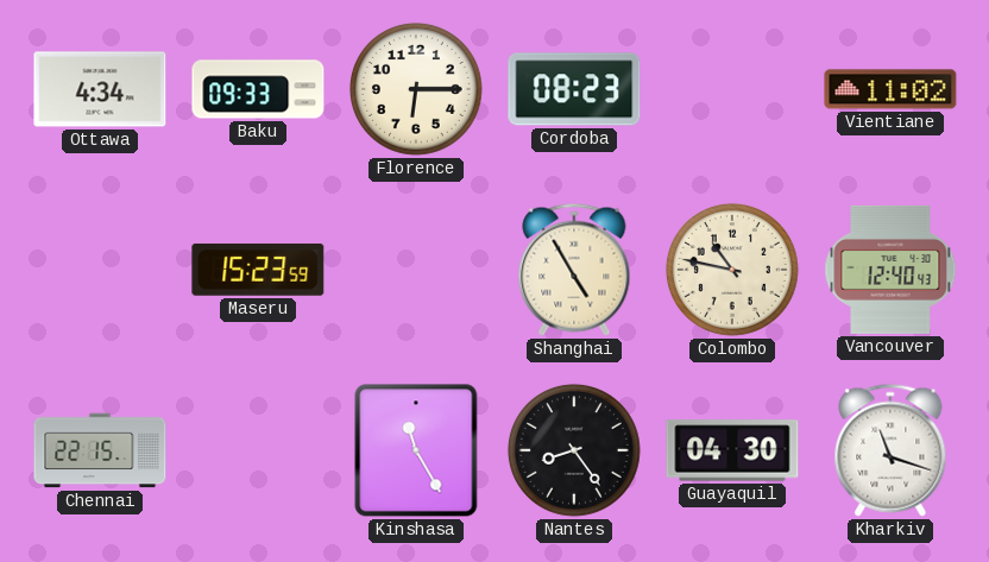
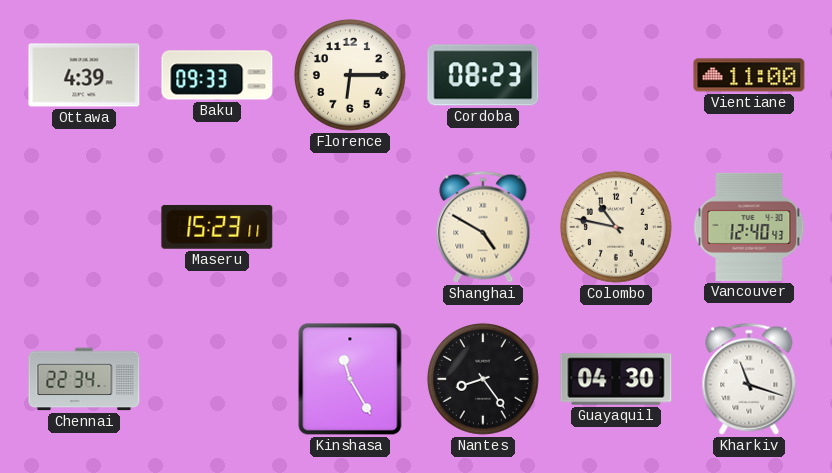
Ottawa: 4:34 -> 4:39 (84, 75)
Vientiane: 11:02 -> 11:00 (749, 75)
Maseru: 15:23:59 -> 15:23:11 (217, 227)
Shanghai: 4:55 -> 4:50 (483, 227)
Chennai: 22:15 -> 22:34 (84, 379)
